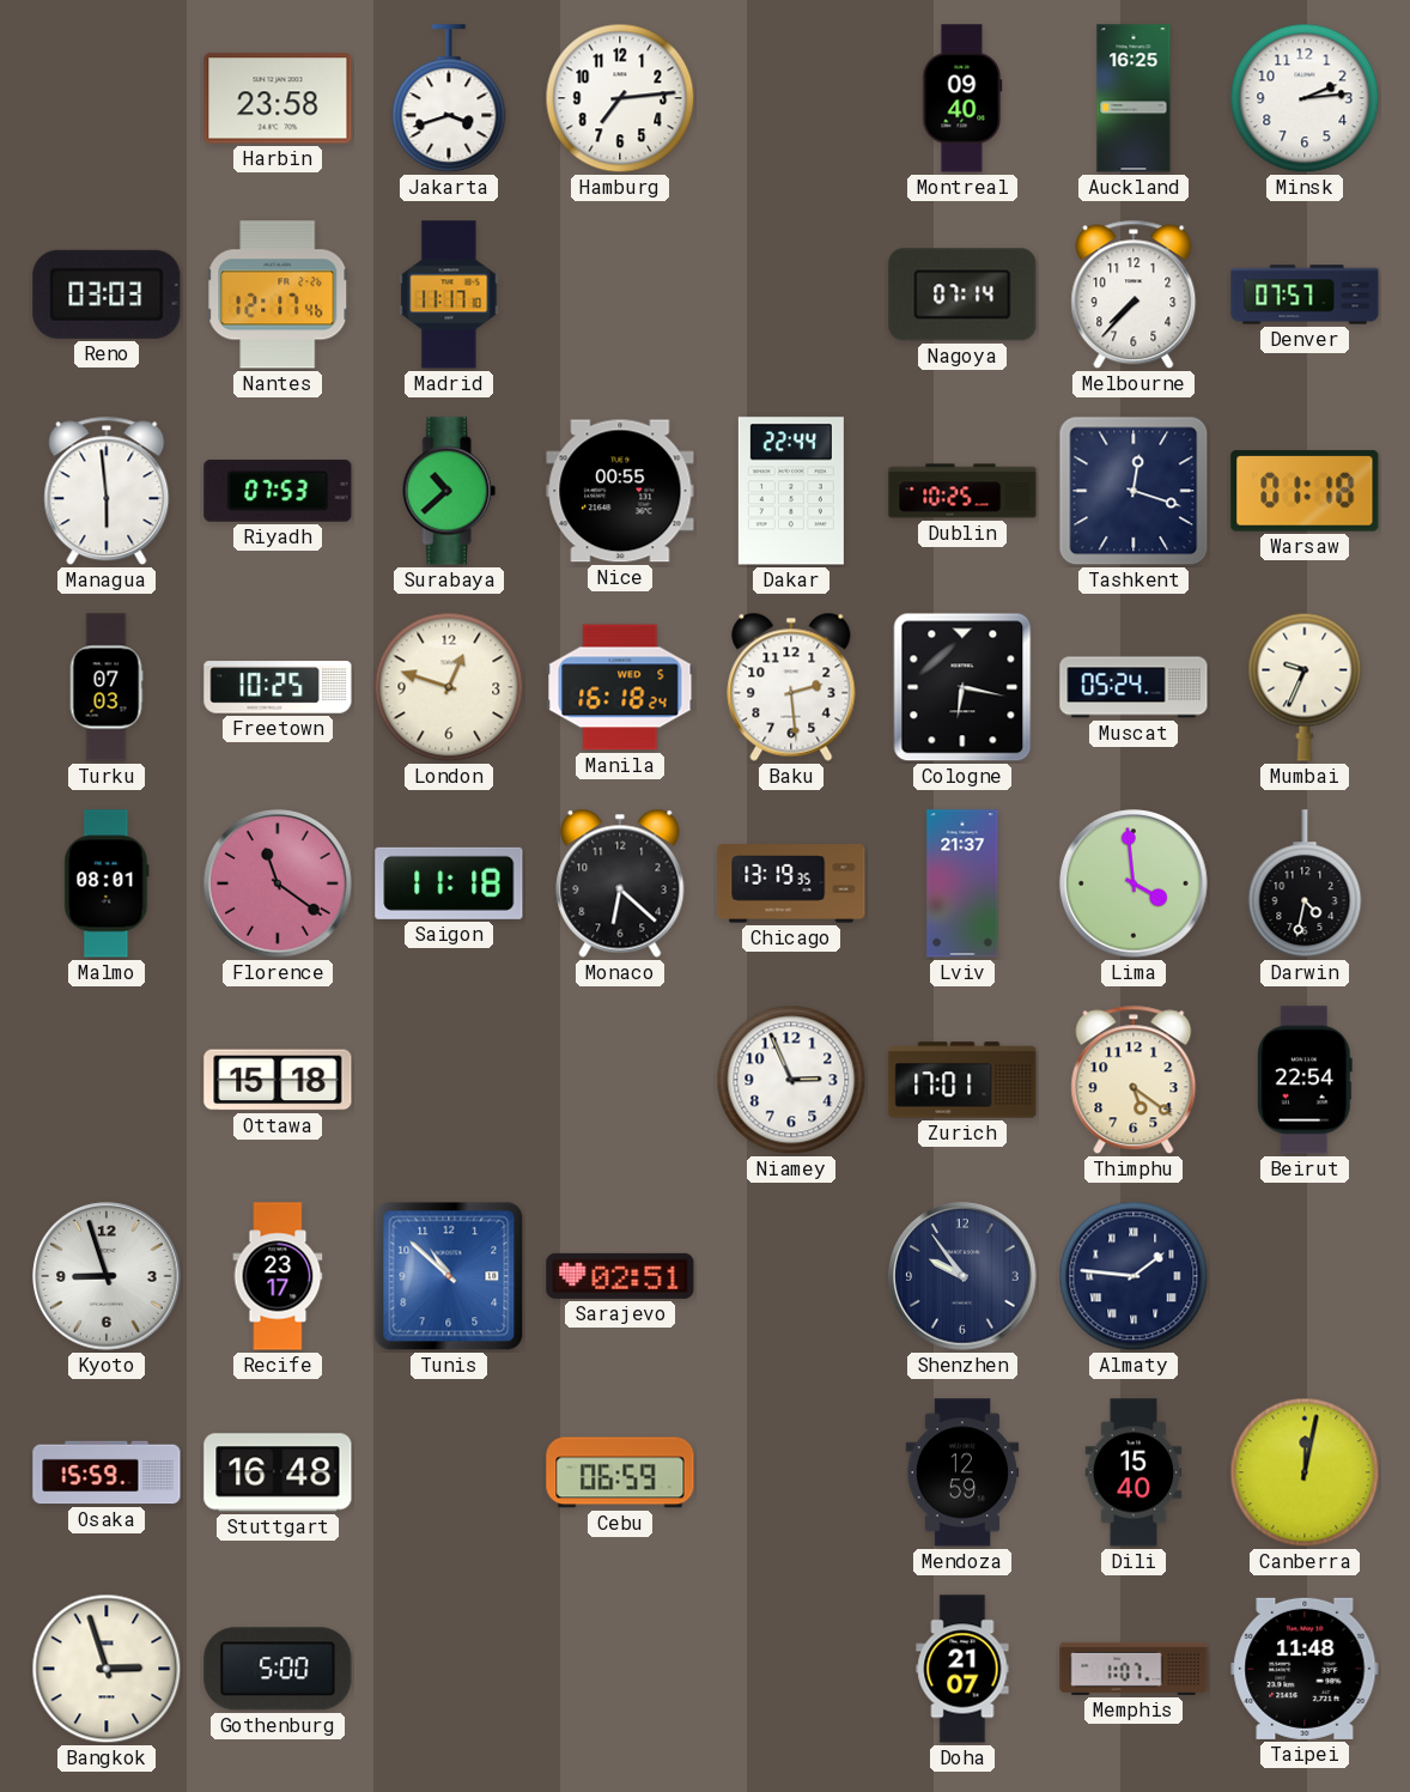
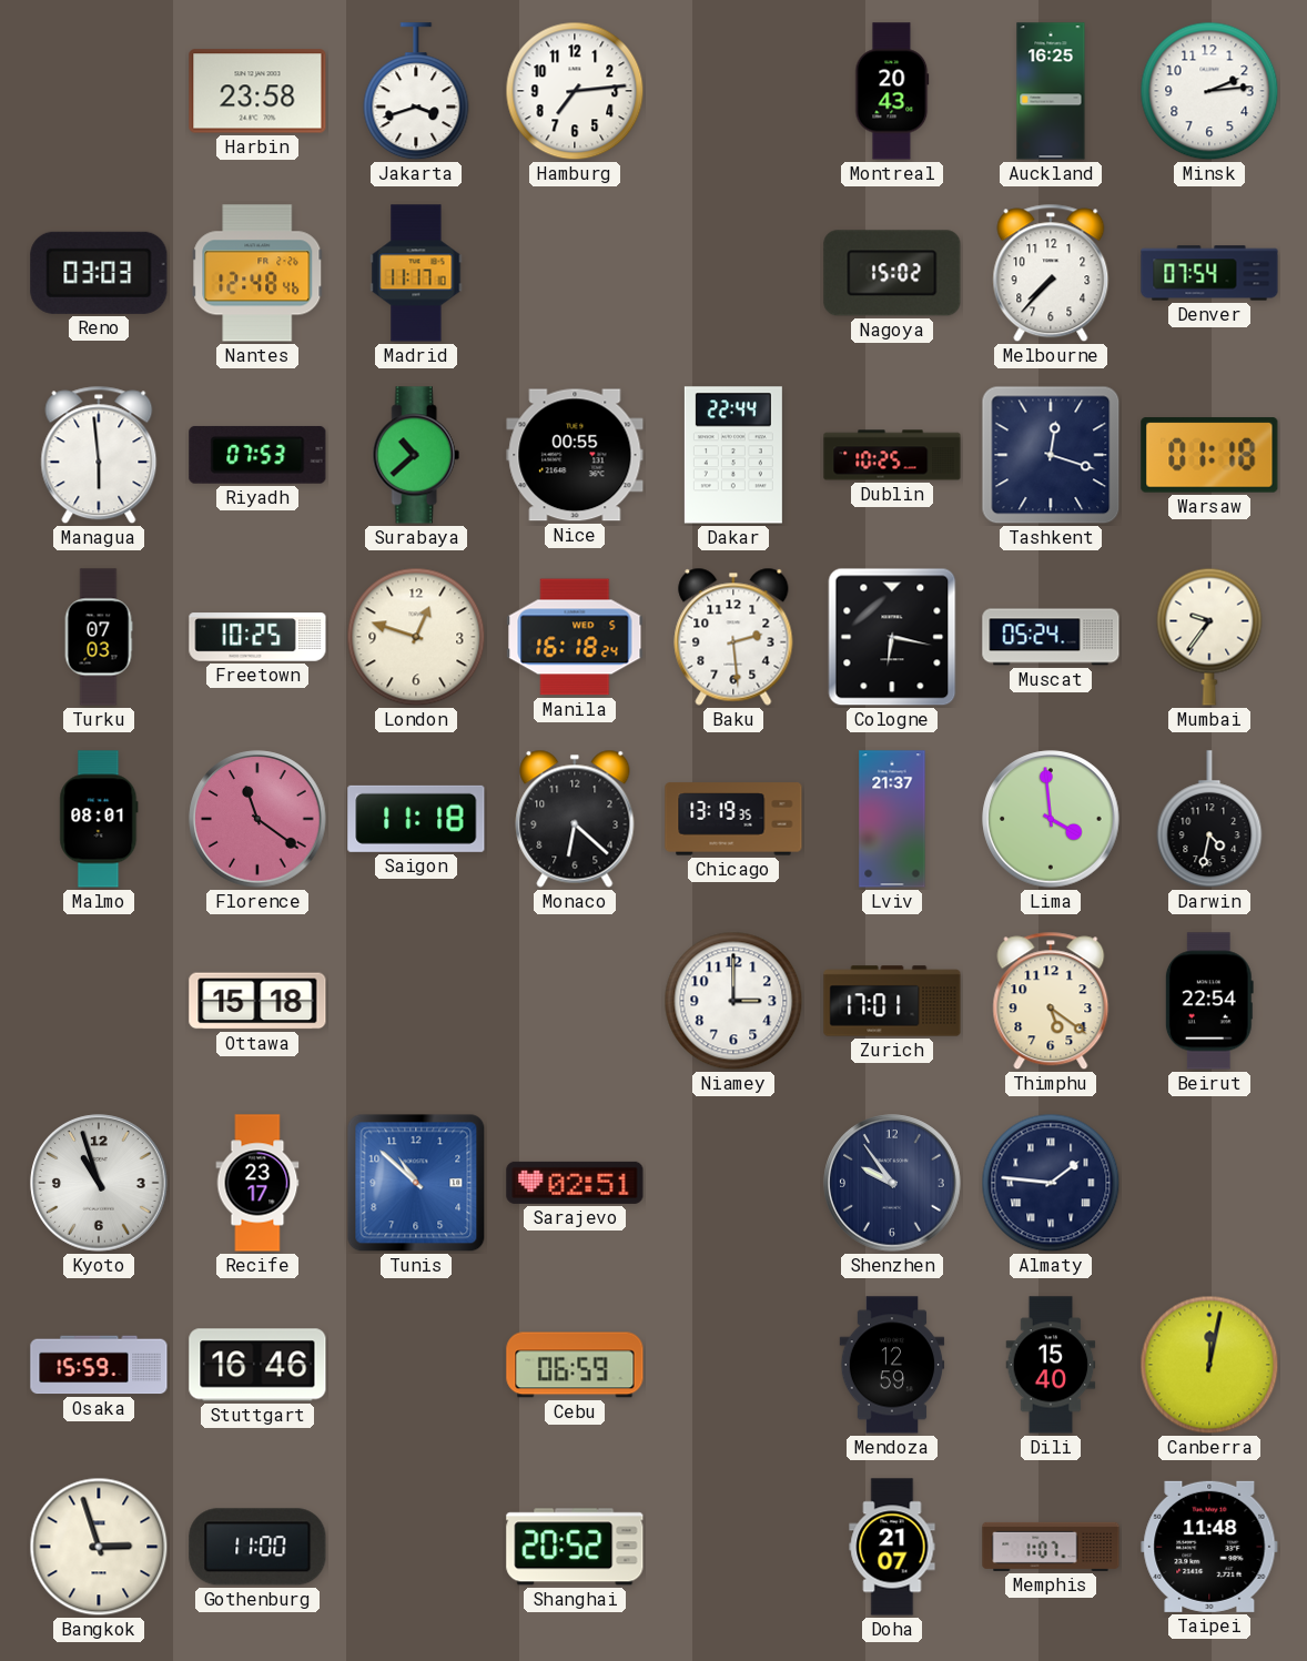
Montreal: 09:40 -> 20:43 (892, 91)
Nantes: 12:17 -> 12:48 (257, 273)
Nagoya: 07:14 -> 15:02 (892, 273)
Denver: 07:57 -> 07:54 (1209, 273)
Mumbai: 9:34 -> 9:36 (1209, 637)
Niamey: 2:56 -> 3:00 (733, 1001)
Kyoto: 8:57 -> 10:57 (99, 1183)
Stuttgart: 16:48 -> 16:46 (257, 1365)
Gothenburg: 5:00 -> 11:00 (257, 1547)
Shanghai: none -> 20:52 (575, 1547)
